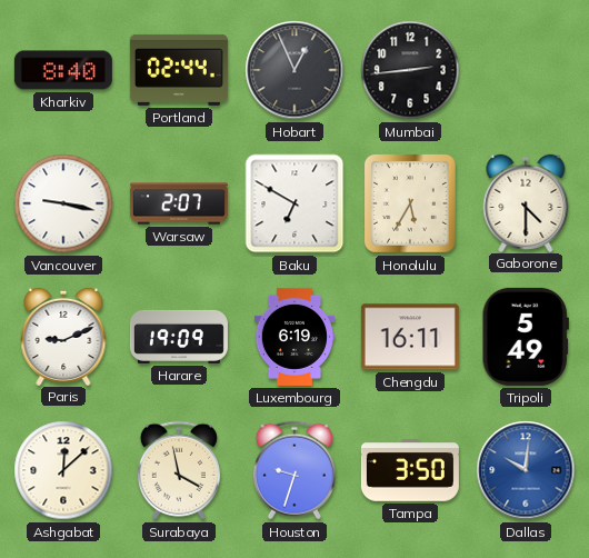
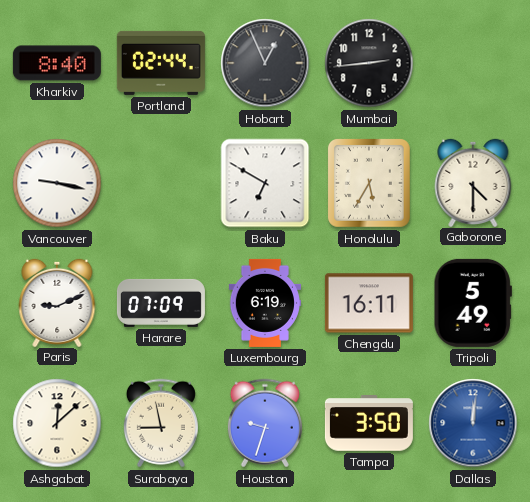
Warsaw: 2:07 -> none (179, 203)
Harare: 19:09 -> 07:09 (161, 303)
Surabaya: 3:58 -> 8:58 (161, 423)
Dallas: 10:01 -> 12:01 (473, 423)
